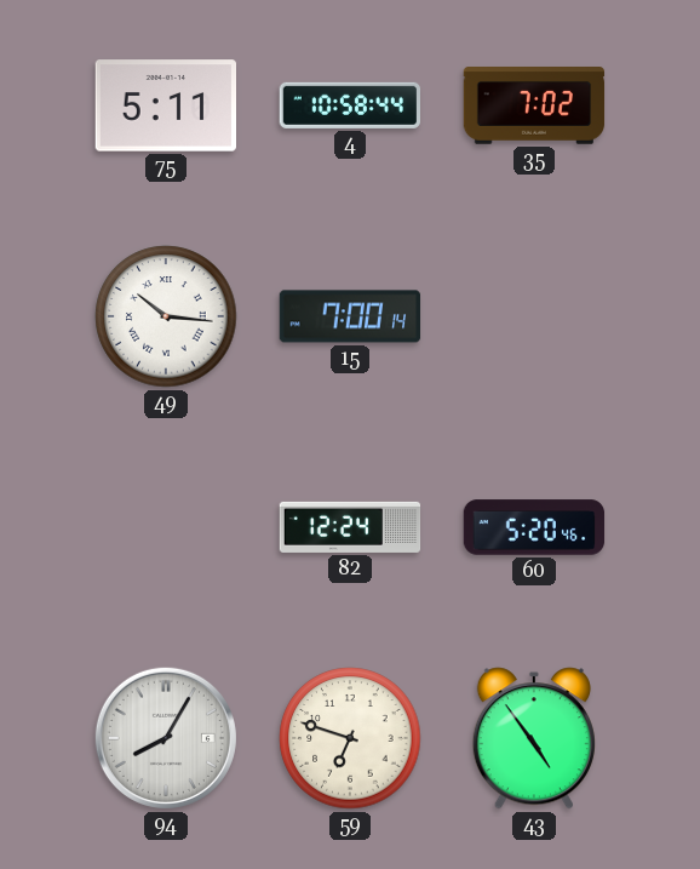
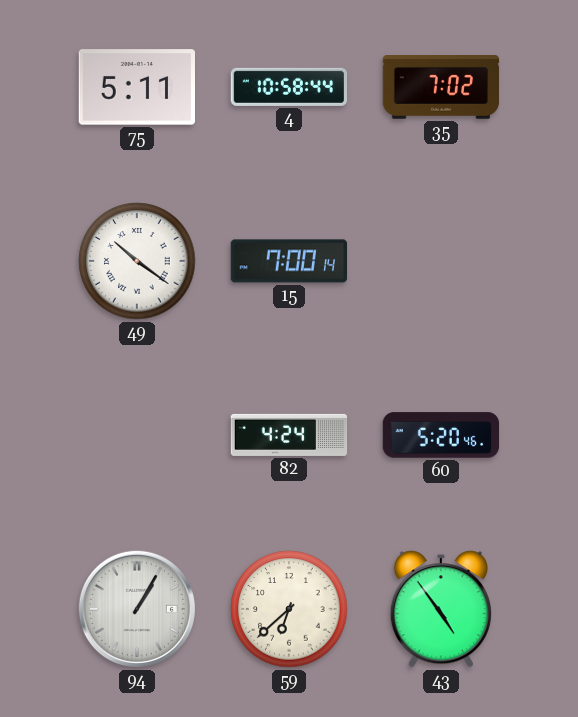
49: 10:16 -> 10:21 (137, 261)
82: 12:24 -> 4:24 (289, 435)
94: 8:05 -> 1:05 (137, 609)
59: 6:48 -> 6:38 (289, 609)
